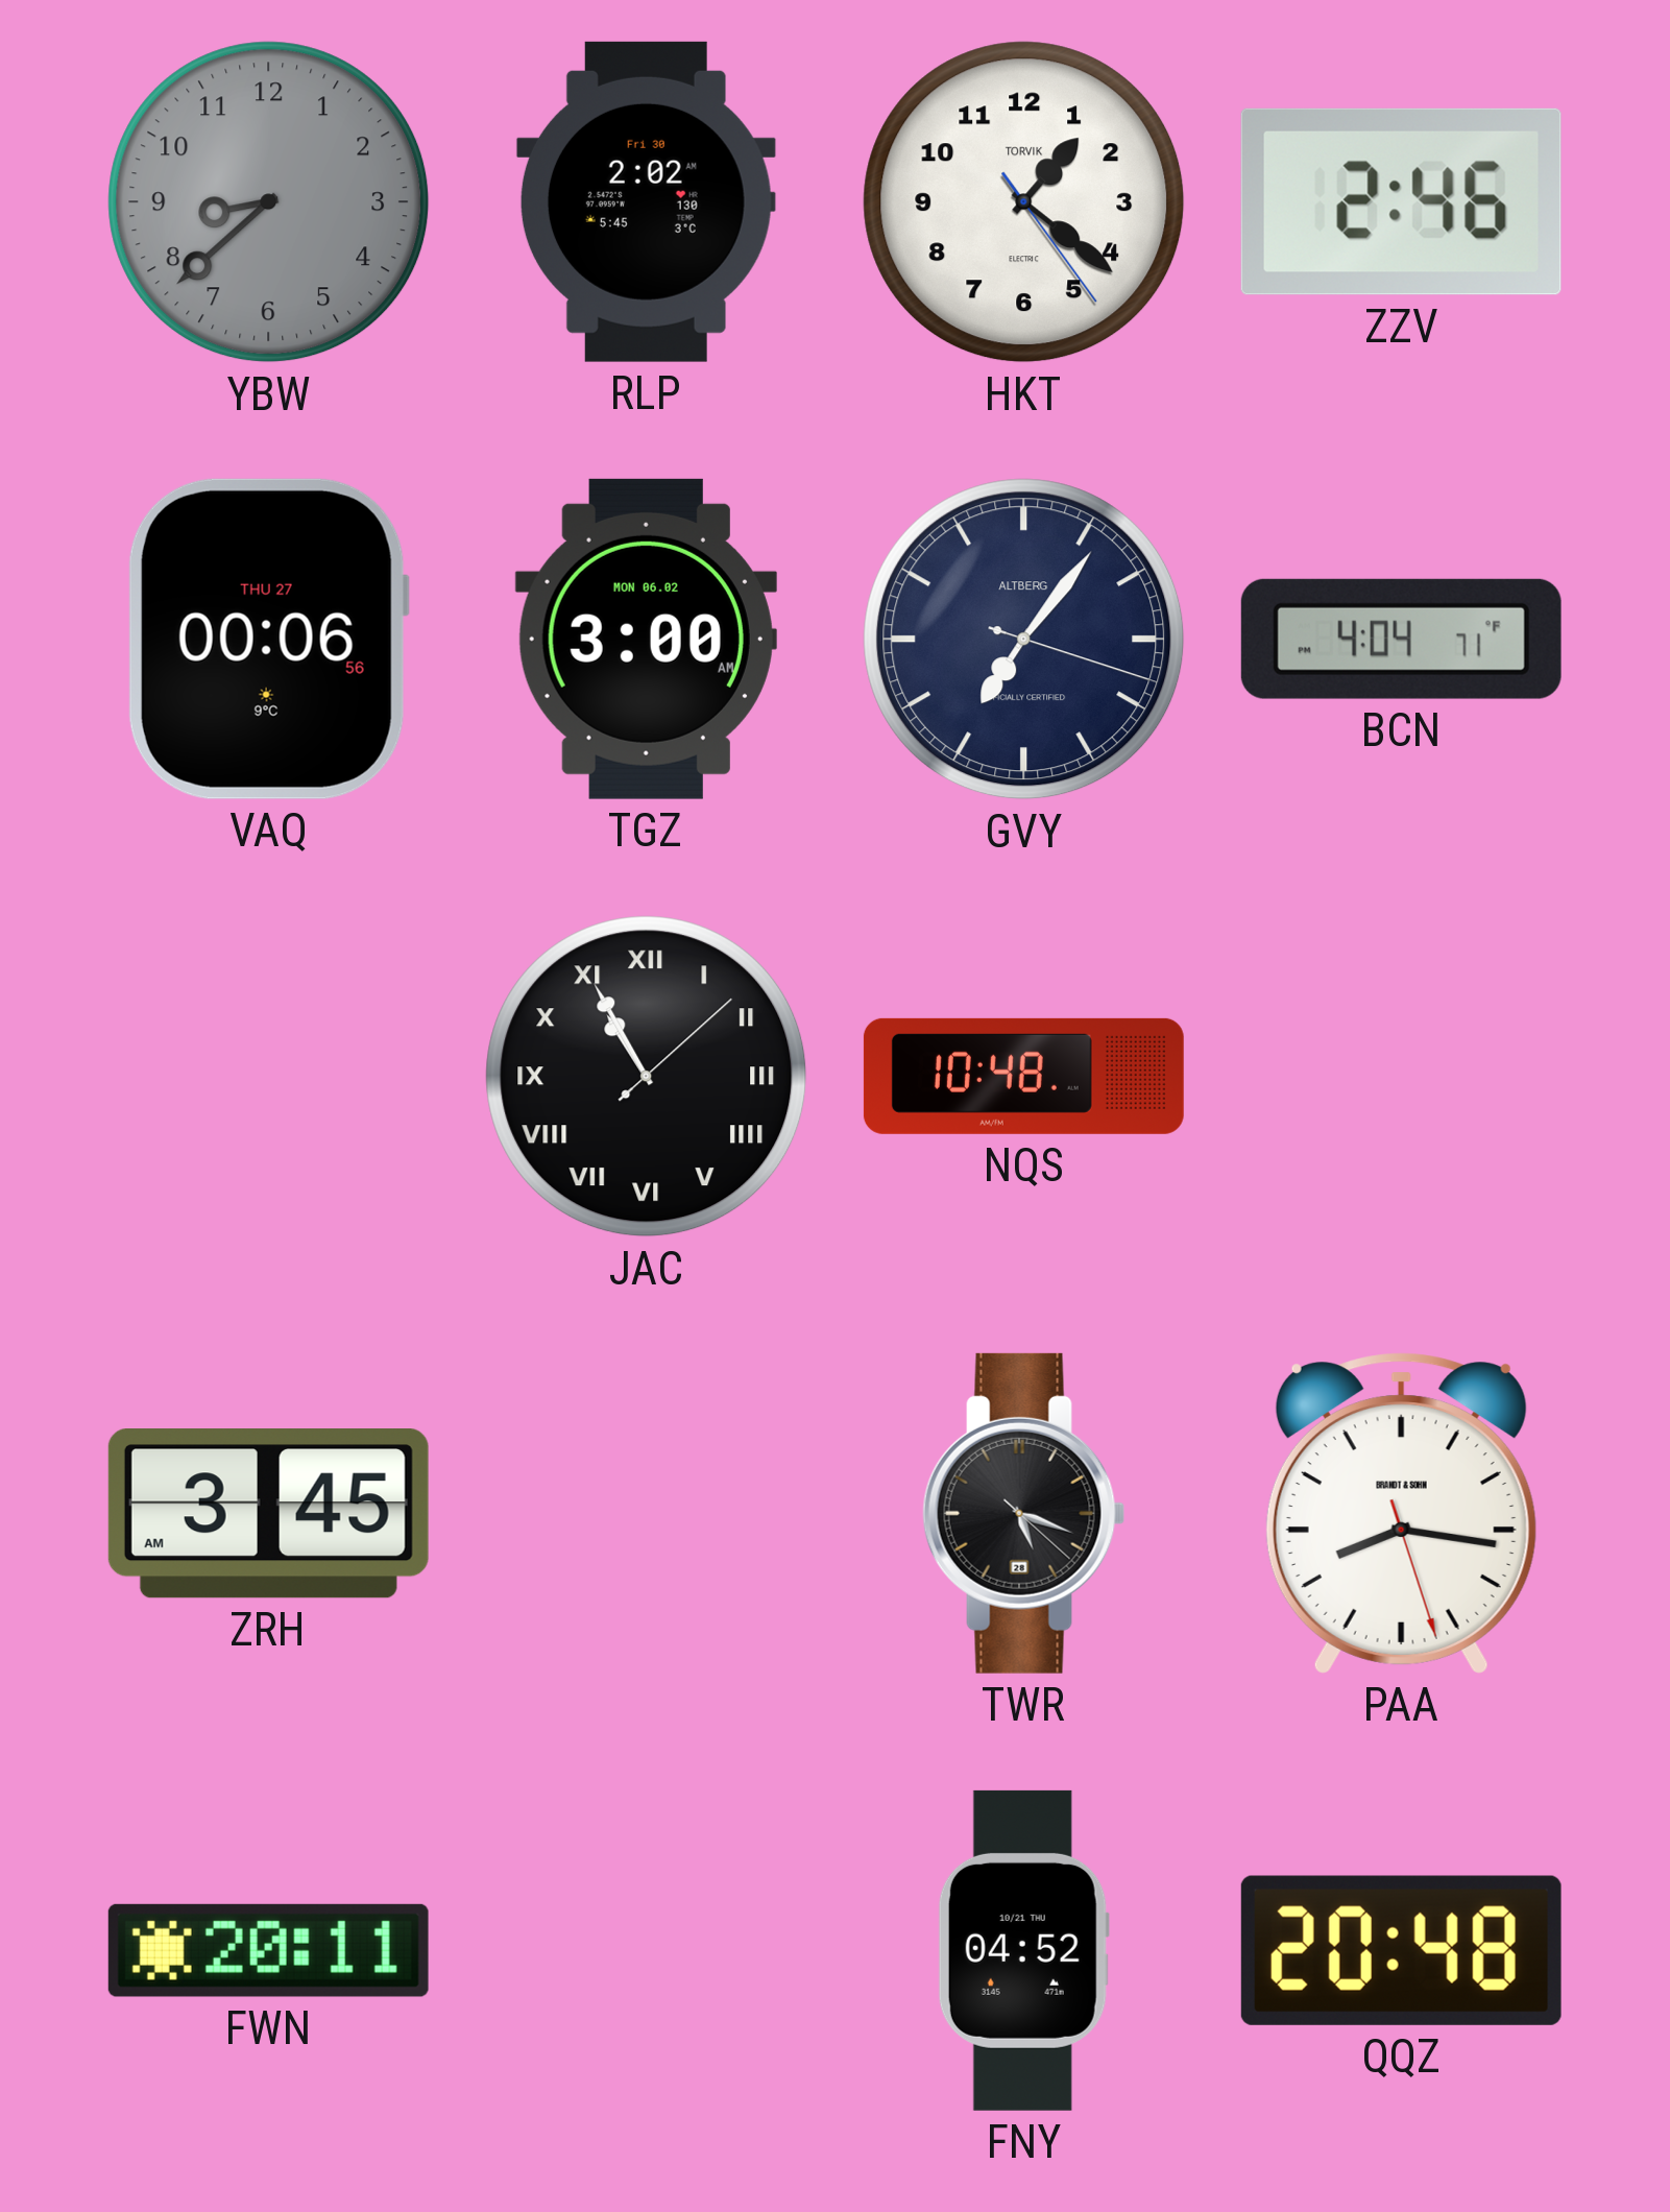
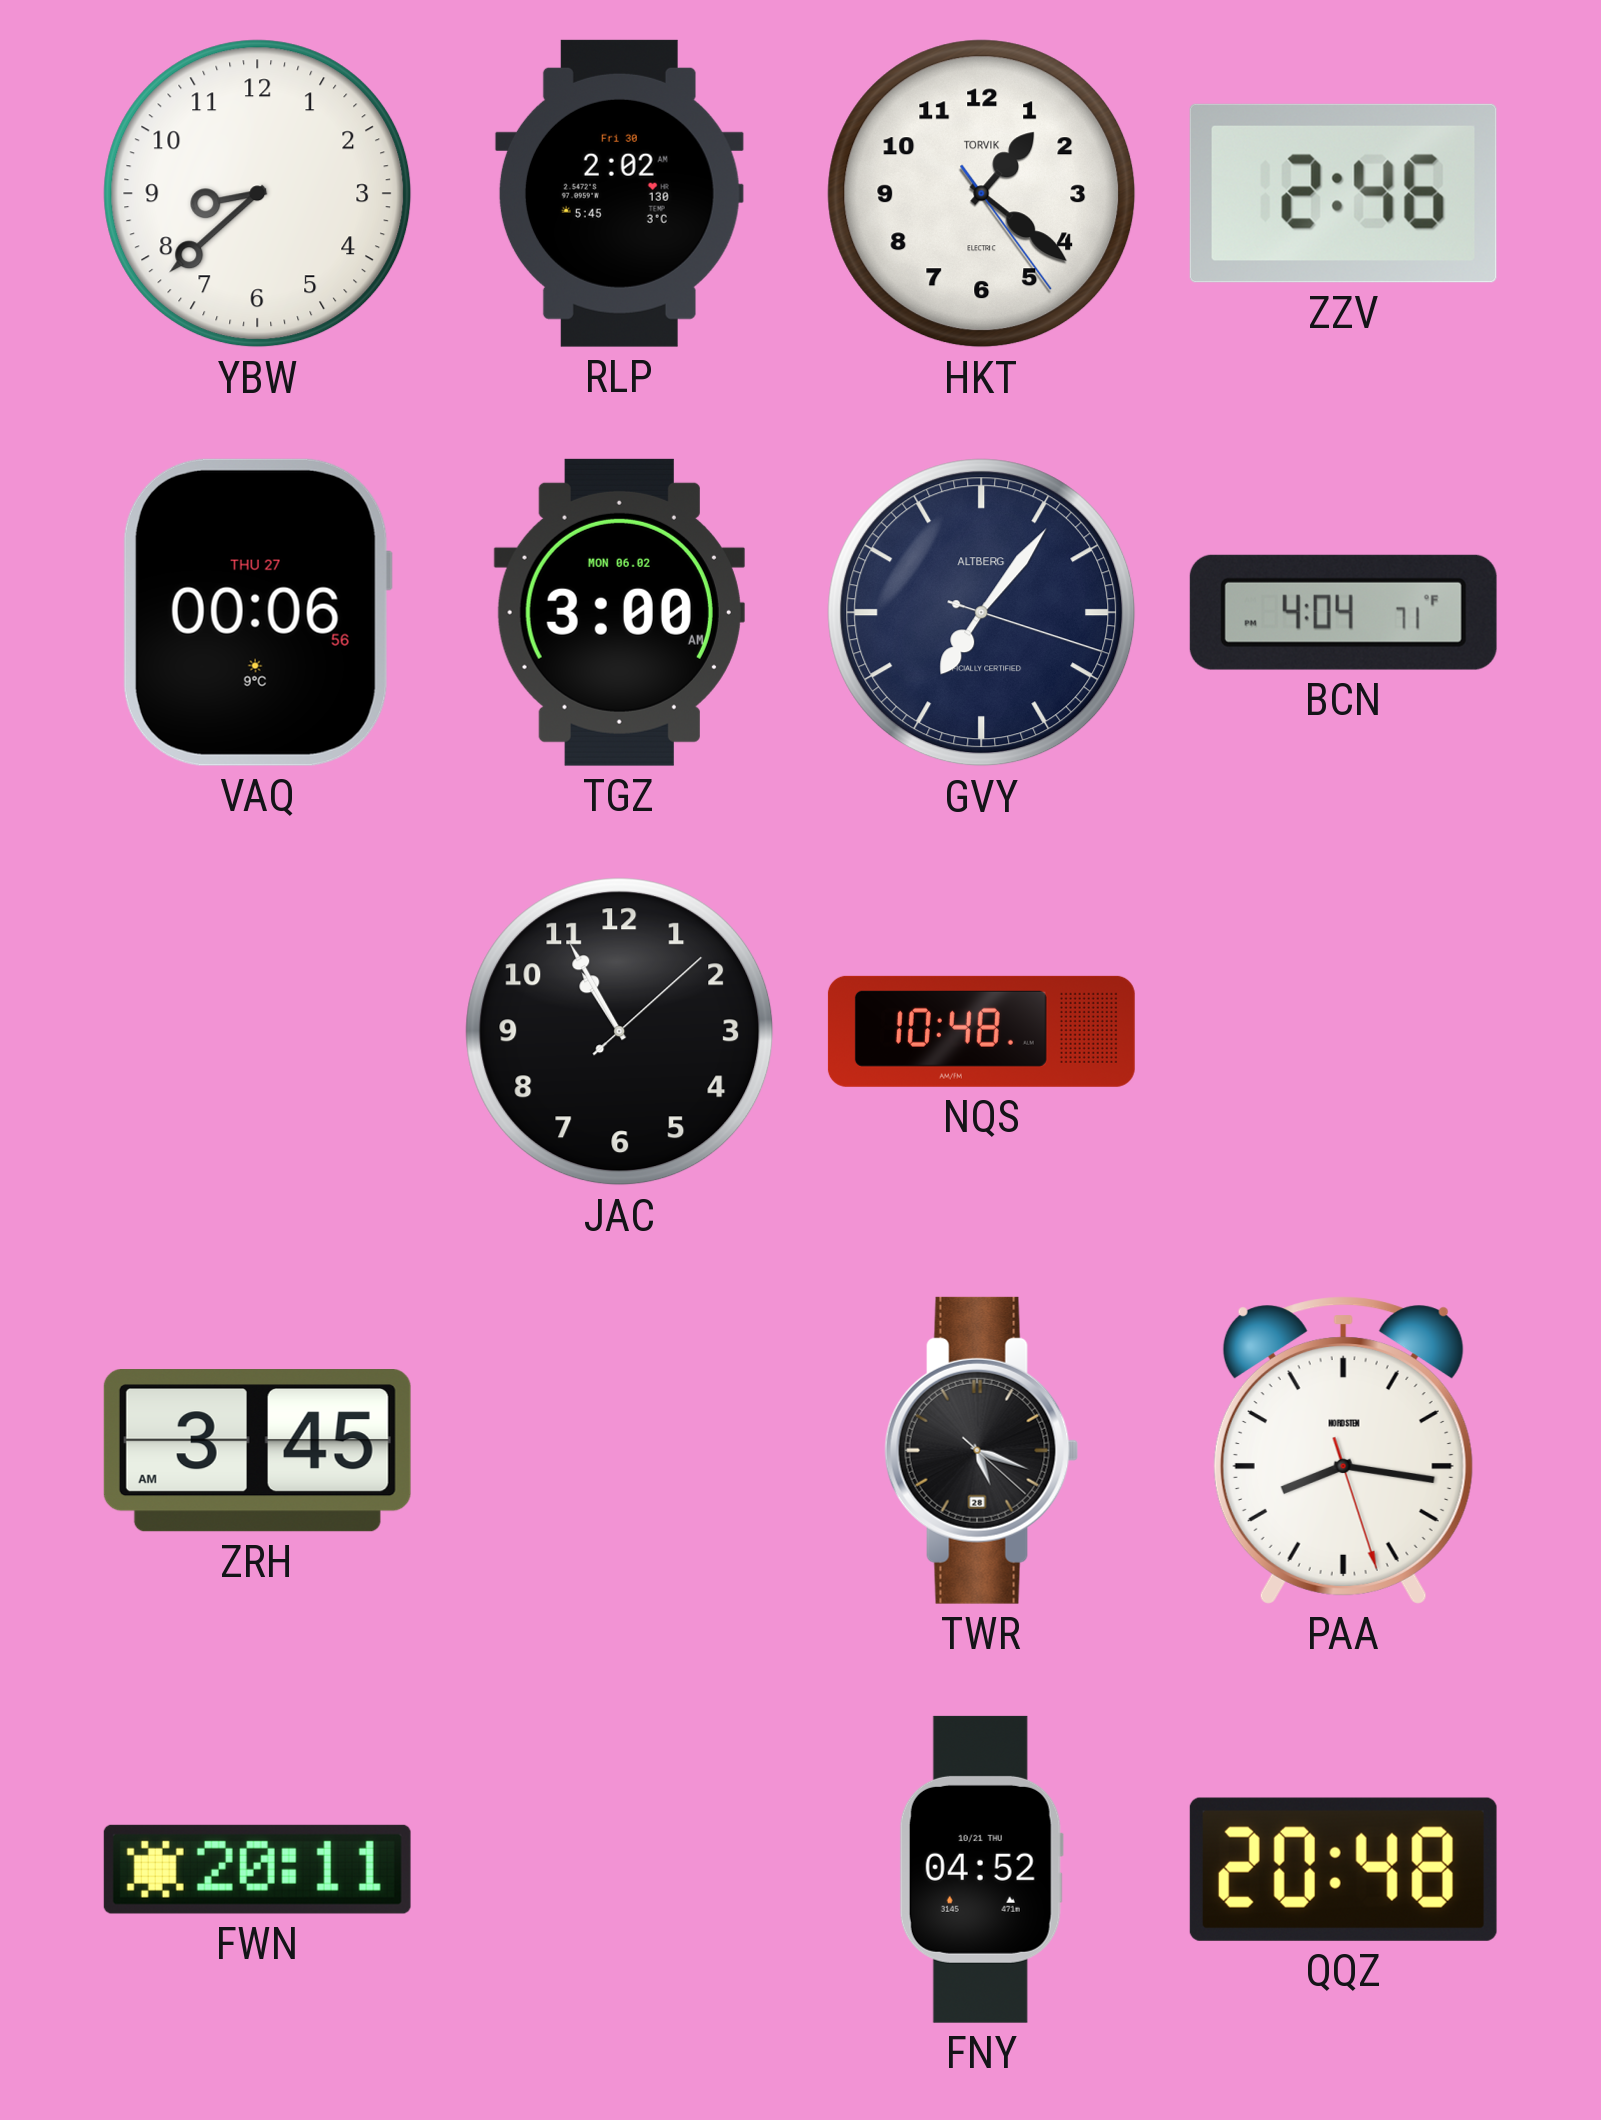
YBW dial: grey -> white (258, 194)
JAC numerals: Roman -> Arabic (620, 1032)
PAA brand: BRANDT & SOHN -> NORDSTEN (1343, 1450)
